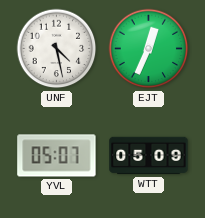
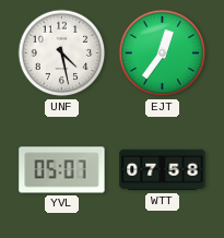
EJT: 12:34 -> 12:36 (163, 53)
WTT: 05:09 -> 07:58 (163, 170)
